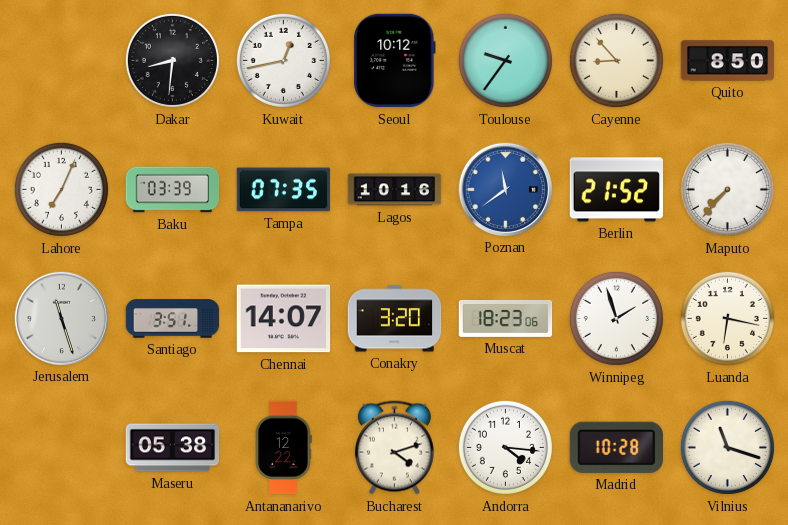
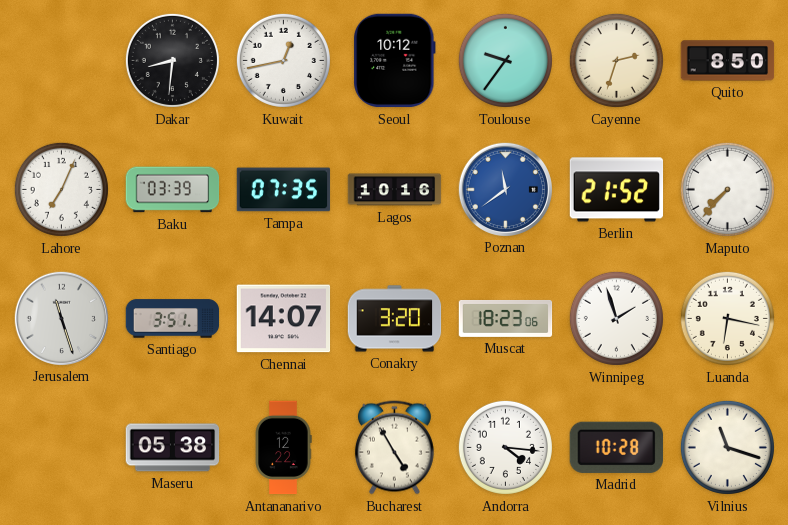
Cayenne: 8:53 -> 2:33 (616, 60)
Bucharest: 4:12 -> 4:55 (394, 448)
